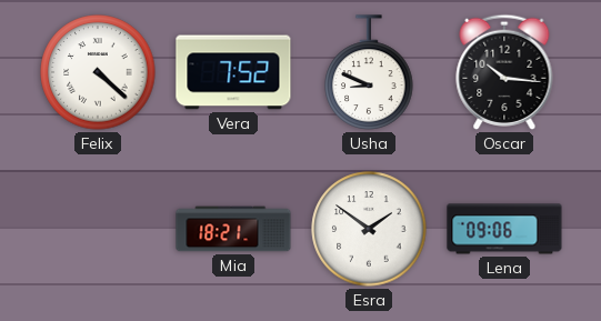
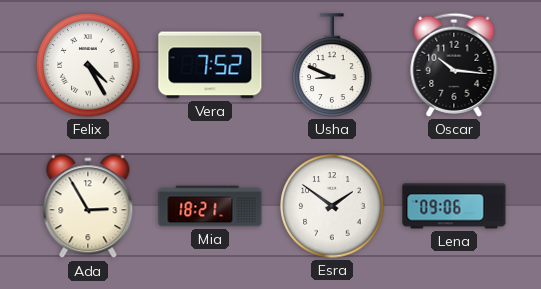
Felix: 4:22 -> 4:25 (88, 65)
Ada: none -> 2:55 (88, 207)
